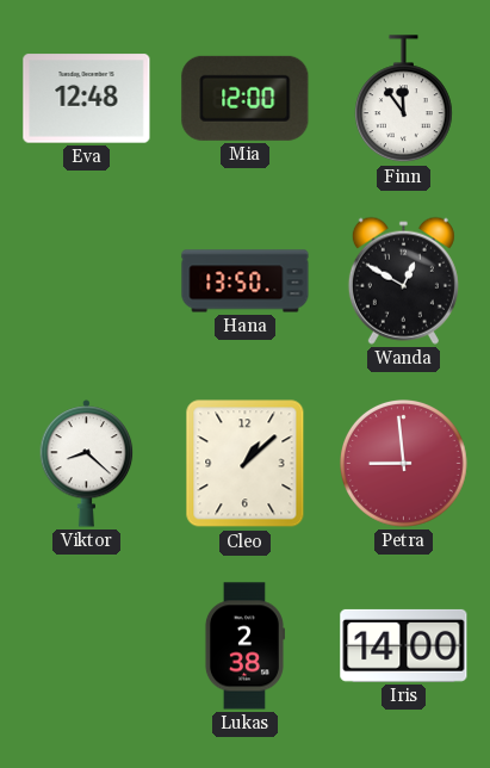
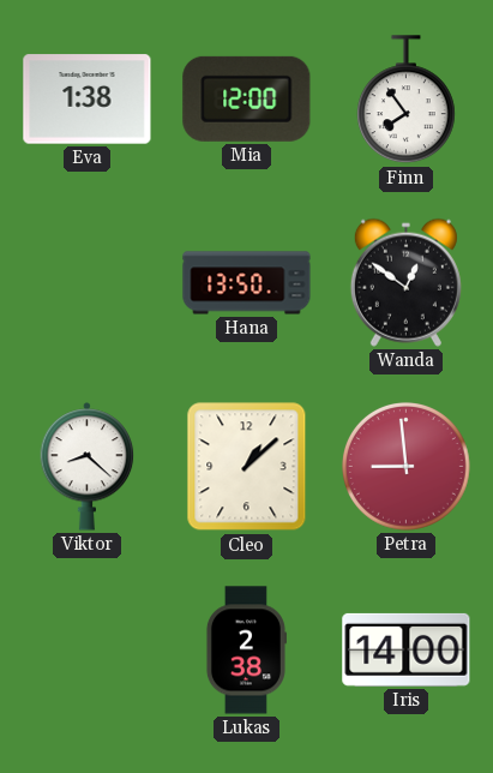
Eva: 12:48 -> 1:38 (88, 100)
Finn: 11:54 -> 7:54 (405, 100)
Wanda: 12:50 -> 12:51 (405, 282)
